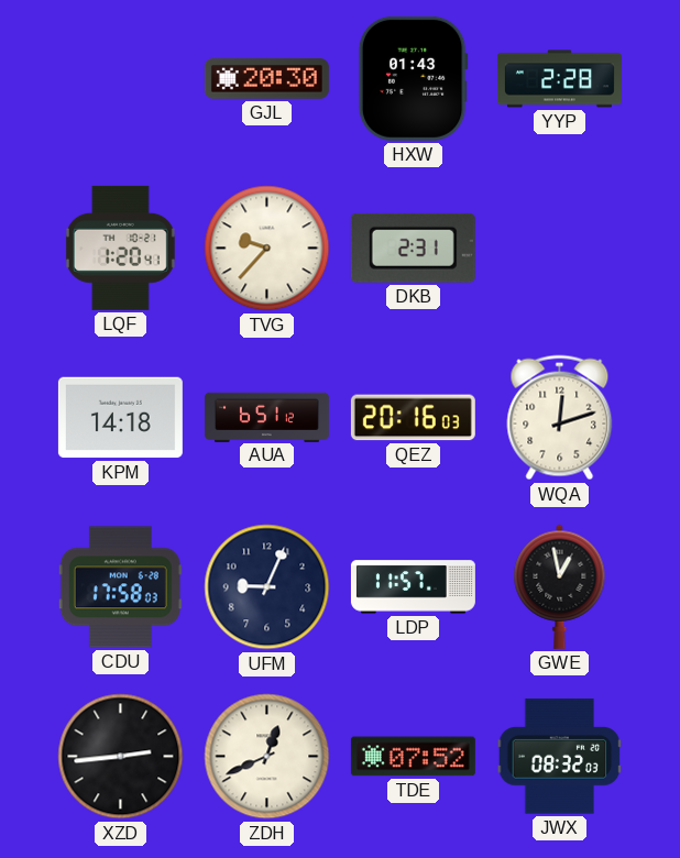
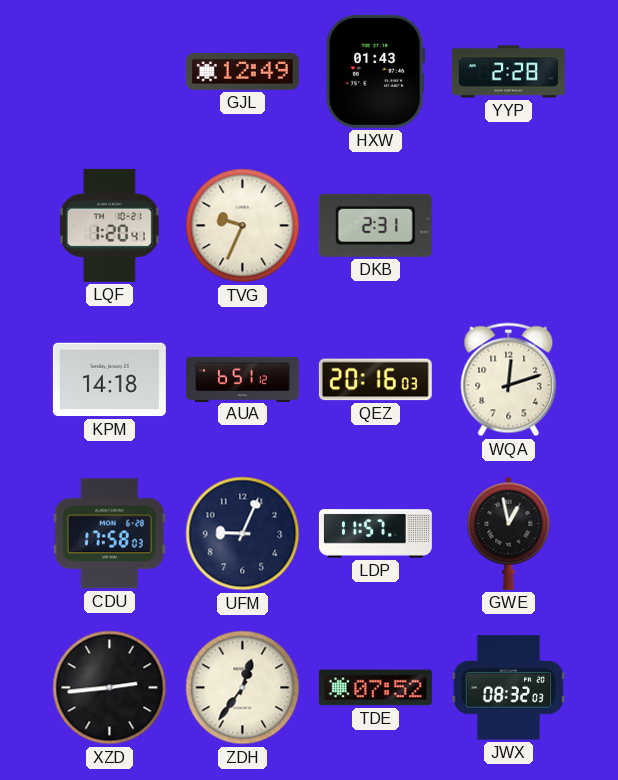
GJL: 20:30 -> 12:49 (242, 72)
TVG: 9:37 -> 9:34 (243, 226)
ZDH: 12:41 -> 12:36 (243, 688)
